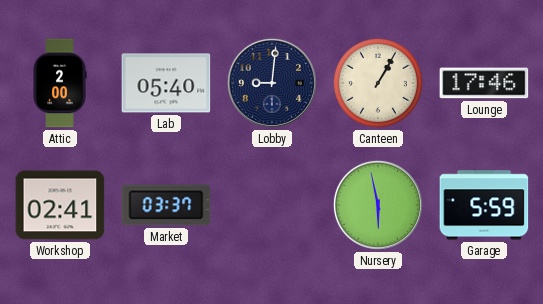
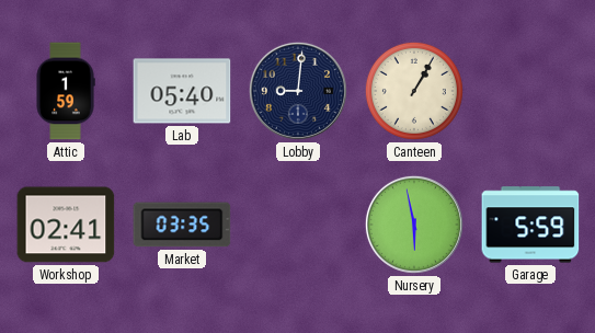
Attic: 2:00 -> 1:59 (66, 91)
Lounge: 17:46 -> none (484, 83)
Market: 03:37 -> 03:35 (182, 225)
